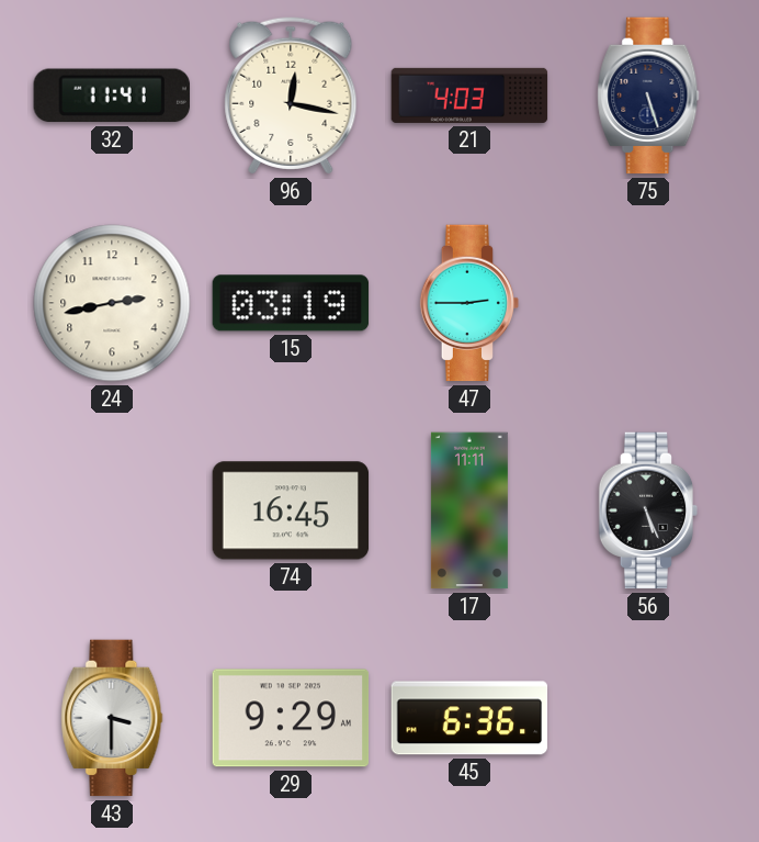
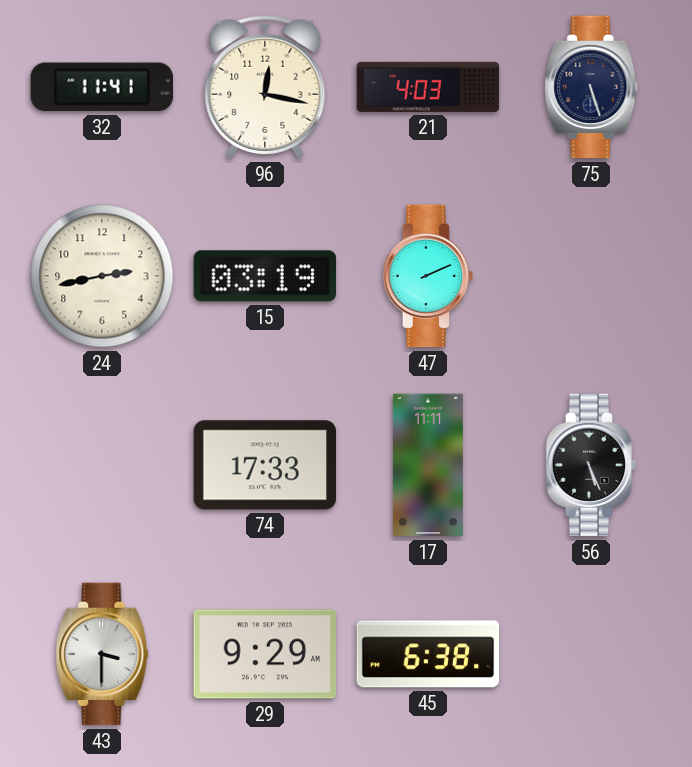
47: 2:45 -> 2:11 (428, 276)
74: 16:45 -> 17:33 (265, 465)
45: 6:36 -> 6:38 (428, 654)
